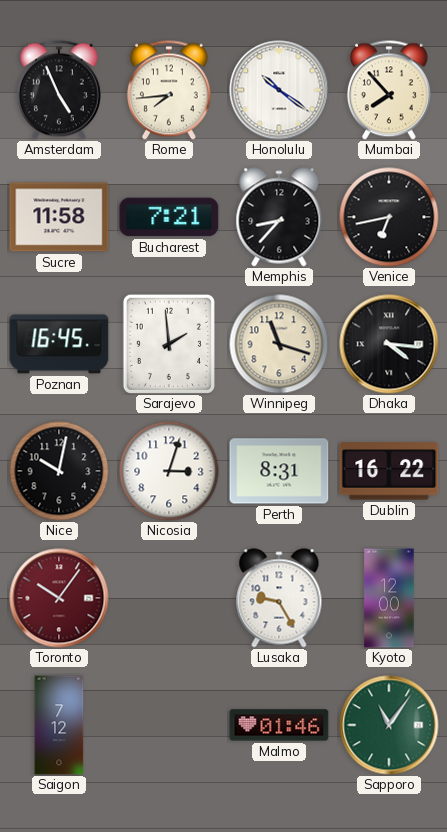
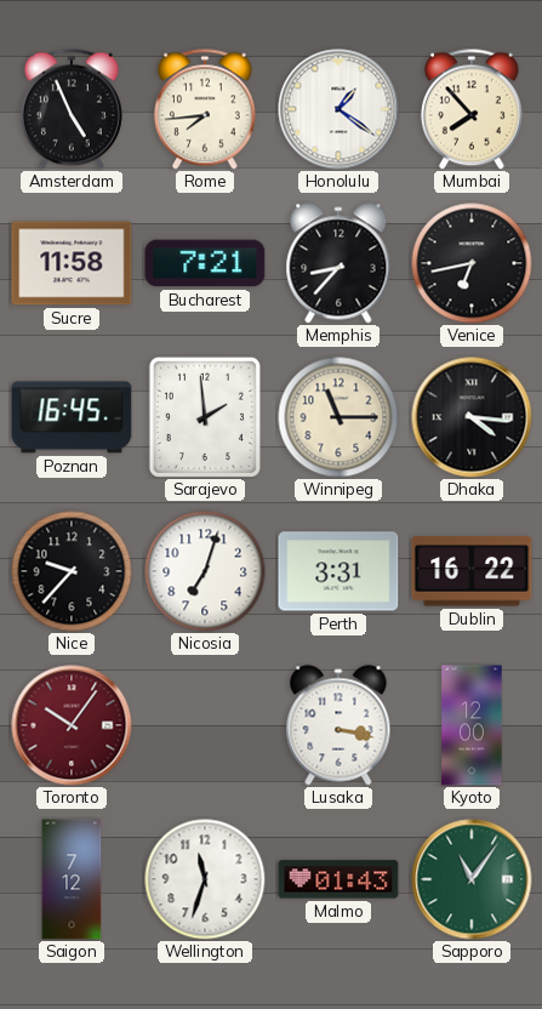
Honolulu: 10:21 -> 1:21 (338, 109)
Winnipeg: 11:18 -> 11:15 (338, 417)
Nice: 10:02 -> 9:37 (72, 571)
Nicosia: 3:03 -> 7:03 (205, 571)
Perth: 8:31 -> 3:31 (338, 571)
Lusaka: 9:25 -> 3:17 (338, 725)
Wellington: none -> 11:33 (205, 879)
Malmo: 01:46 -> 01:43 (338, 879)
